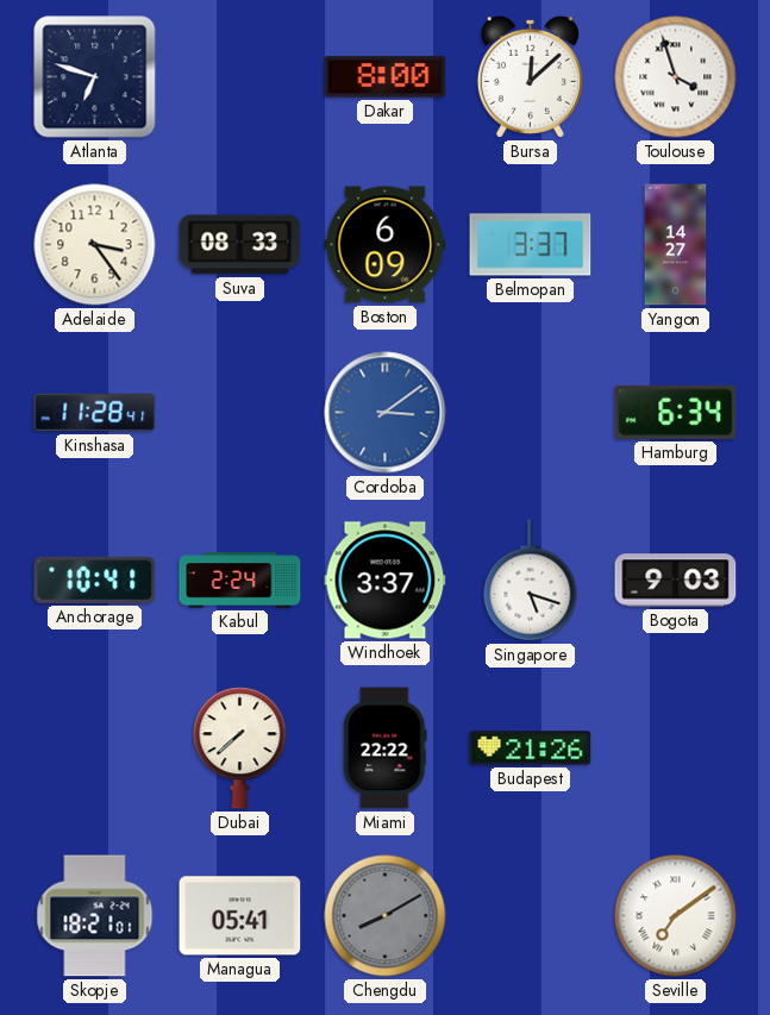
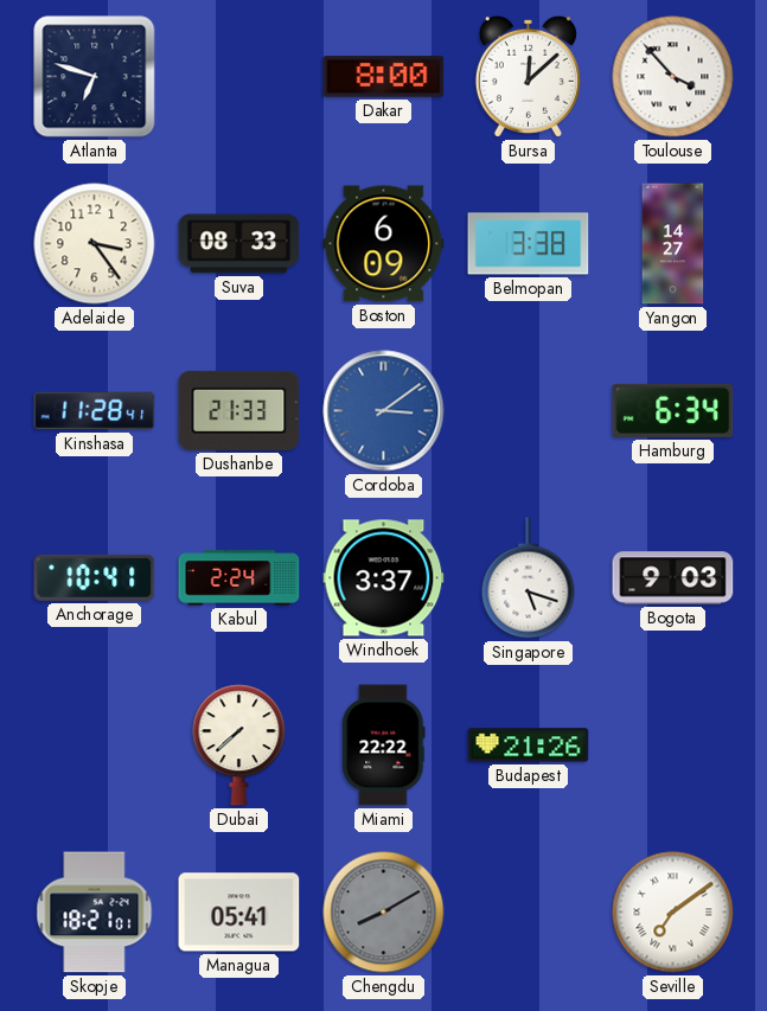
Toulouse: 3:57 -> 3:53 (673, 77)
Belmopan: 3:37 -> 3:38 (529, 244)
Dushanbe: none -> 21:33 (239, 410)
